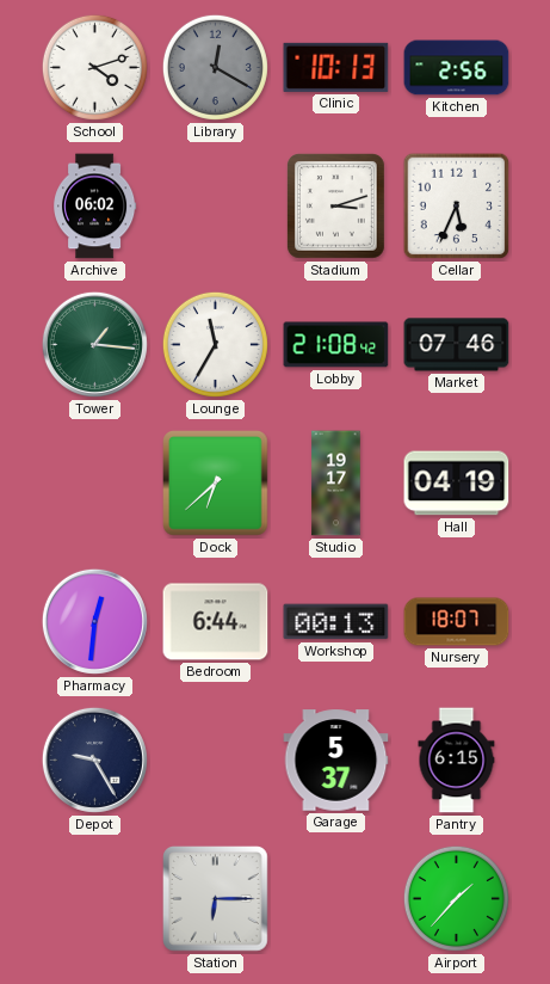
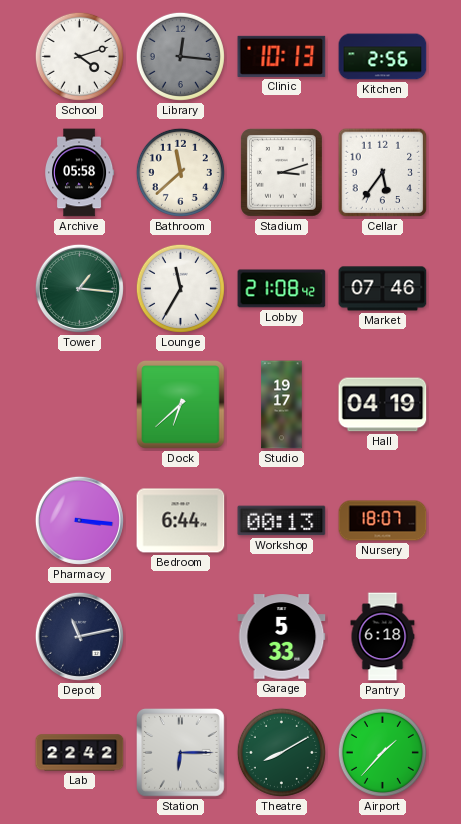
Library: 12:20 -> 12:16 (180, 56)
Archive: 06:02 -> 05:58 (80, 173)
Bathroom: none -> 11:38 (180, 172)
Cellar: 5:34 -> 5:36 (383, 173)
Pharmacy: 12:31 -> 3:16 (79, 520)
Depot: 9:25 -> 11:13 (79, 636)
Garage: 5:37 -> 5:33 (282, 637)
Pantry: 6:15 -> 6:18 (383, 637)
Lab: none -> 22:42 (80, 753)
Theatre: none -> 8:10 (281, 752)
